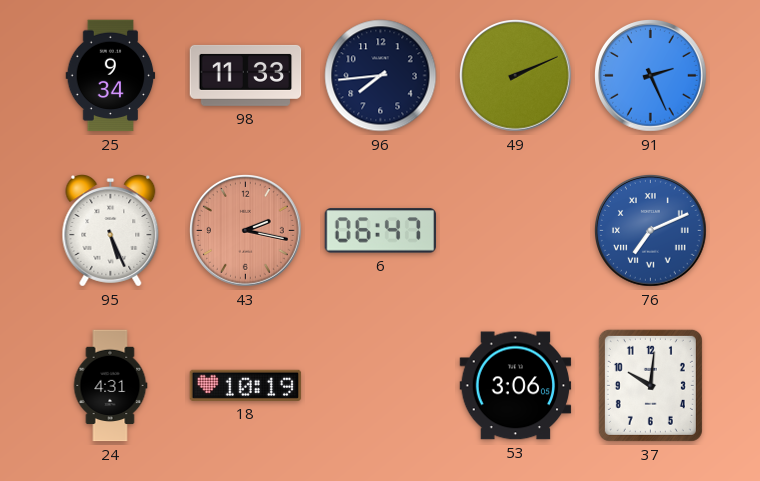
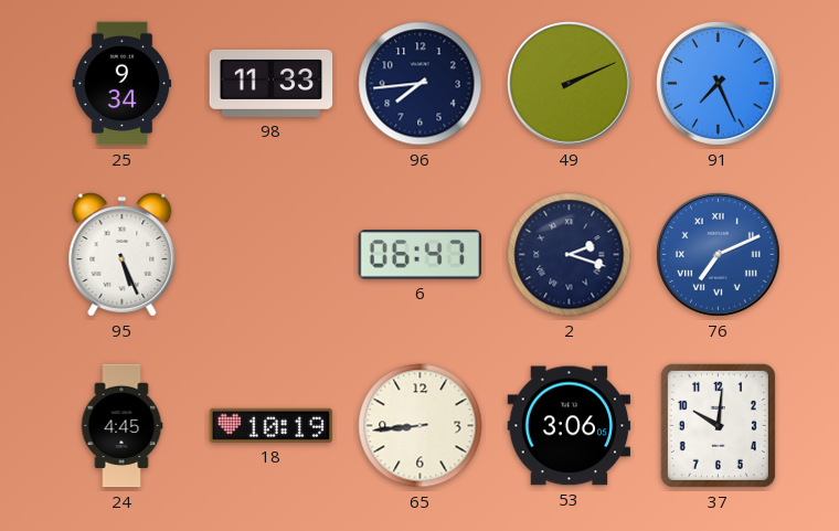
91: 2:26 -> 7:26 (719, 84)
43: 2:17 -> none (246, 231)
2: none -> 2:18 (570, 255)
24: 4:31 -> 4:45 (121, 426)
65: none -> 8:44 (421, 426)
